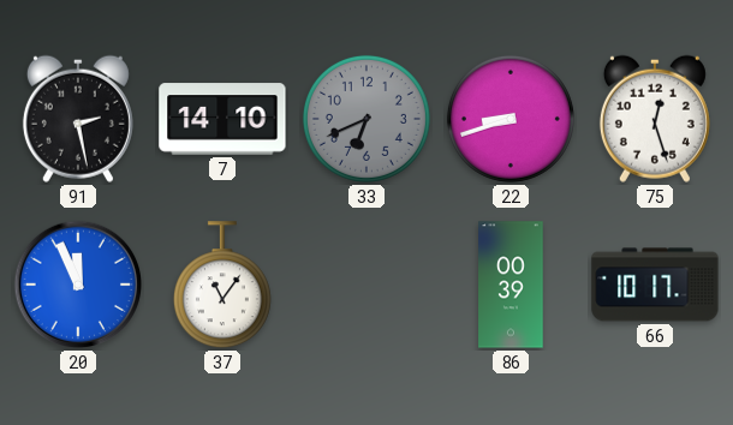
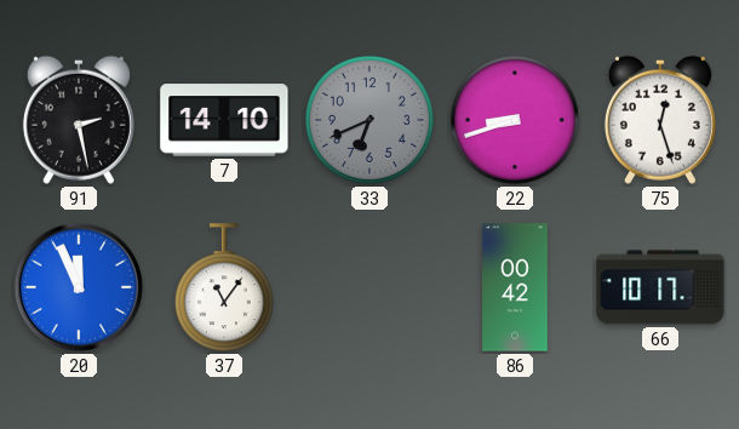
86: 00:39 -> 00:42 (515, 287)
